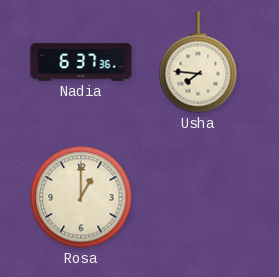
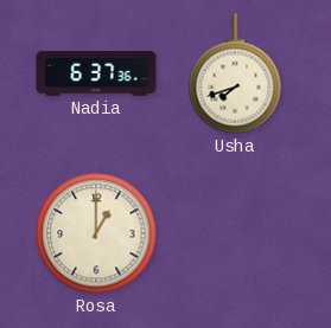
Usha: 7:46 -> 7:42 (235, 73)
